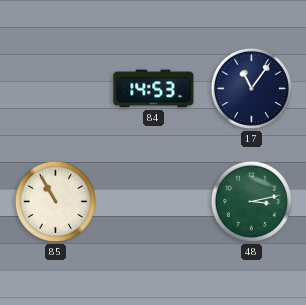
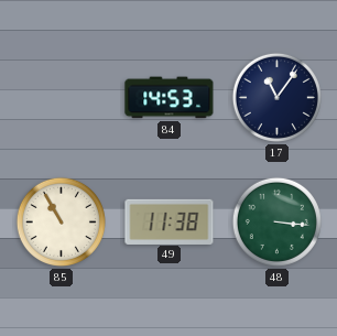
49: none -> 11:38 (170, 221)
48: 3:13 -> 3:16 (276, 221)
